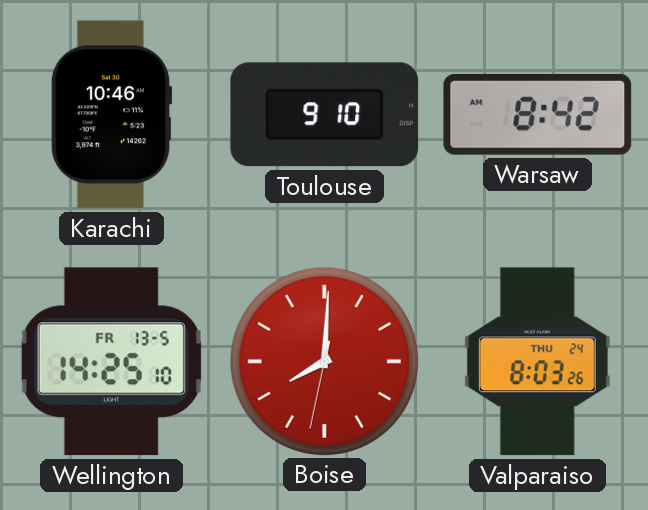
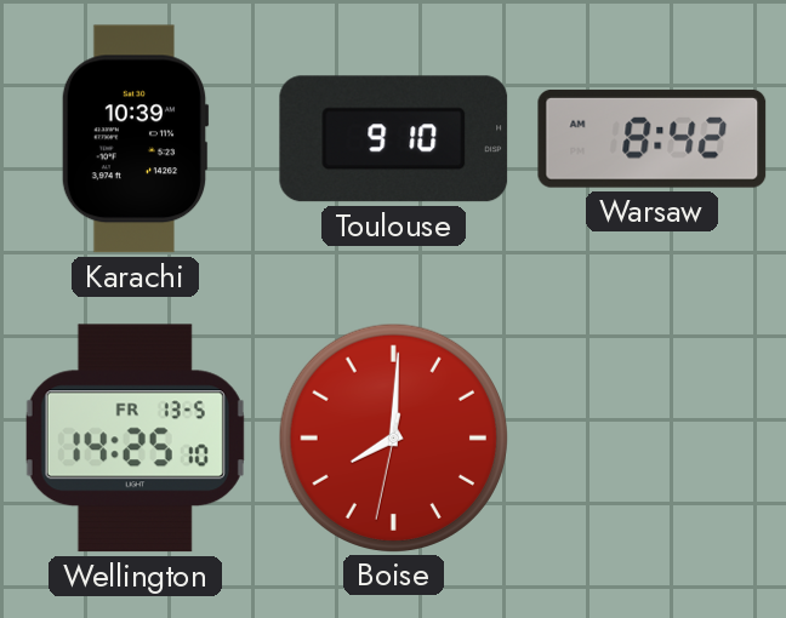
Karachi: 10:46 -> 10:39 (135, 139)
Valparaiso: 8:03 -> none (537, 362)
